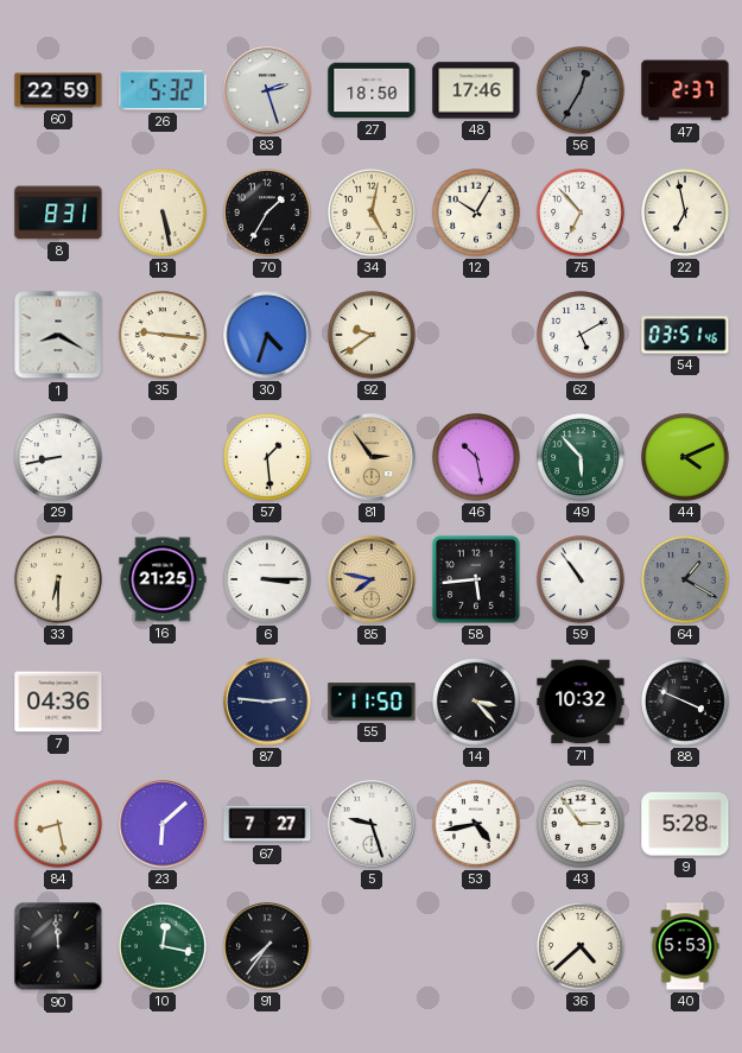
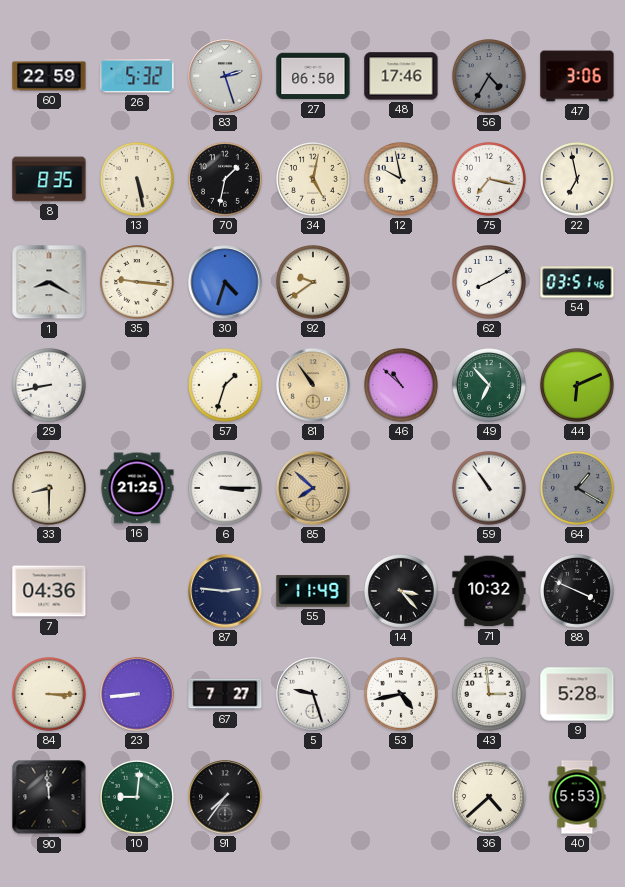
27: 18:50 -> 06:50 (313, 76)
56: 12:35 -> 4:35 (490, 77)
47: 2:37 -> 3:06 (577, 76)
8: 8:31 -> 8:35 (49, 179)
70: 1:35 -> 1:32 (226, 180)
12: 10:05 -> 9:58 (402, 180)
75: 6:53 -> 7:17 (490, 180)
62: 5:10 -> 8:10 (490, 283)
57: 1:29 -> 1:33 (226, 386)
81: 2:54 -> 10:54 (313, 385)
46: 10:28 -> 10:52 (402, 386)
49: 5:53 -> 6:53 (490, 386)
44: 4:11 -> 6:11 (578, 386)
33: 6:30 -> 8:30 (50, 489)
85: 7:47 -> 7:52 (313, 488)
58: 5:44 -> none (477, 581)
55: 11:50 -> 11:49 (313, 591)
84: 8:28 -> 3:15 (50, 695)
23: 6:08 -> 8:44 (137, 694)
43: 2:54 -> 2:59 (490, 695)
10: 12:17 -> 9:01 (138, 798)
